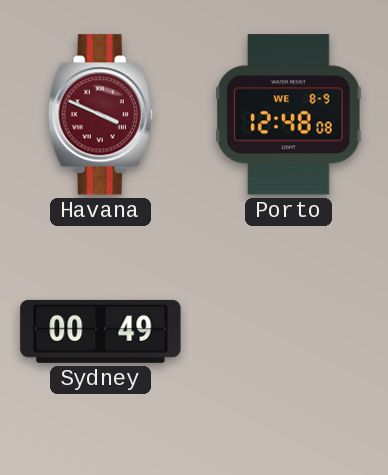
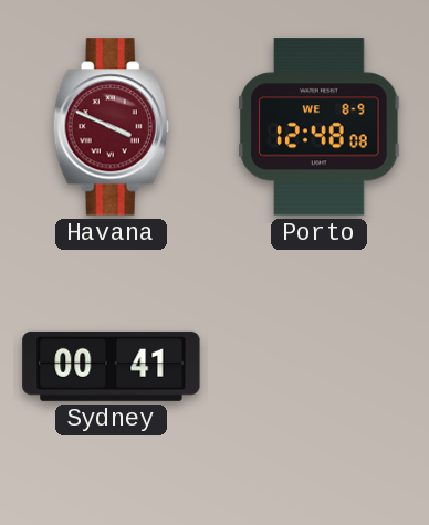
Sydney: 00:49 -> 00:41 (112, 366)
